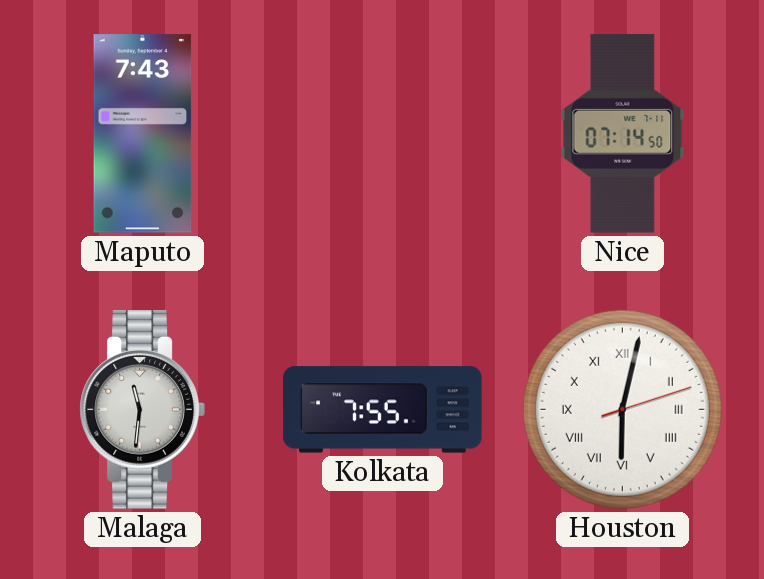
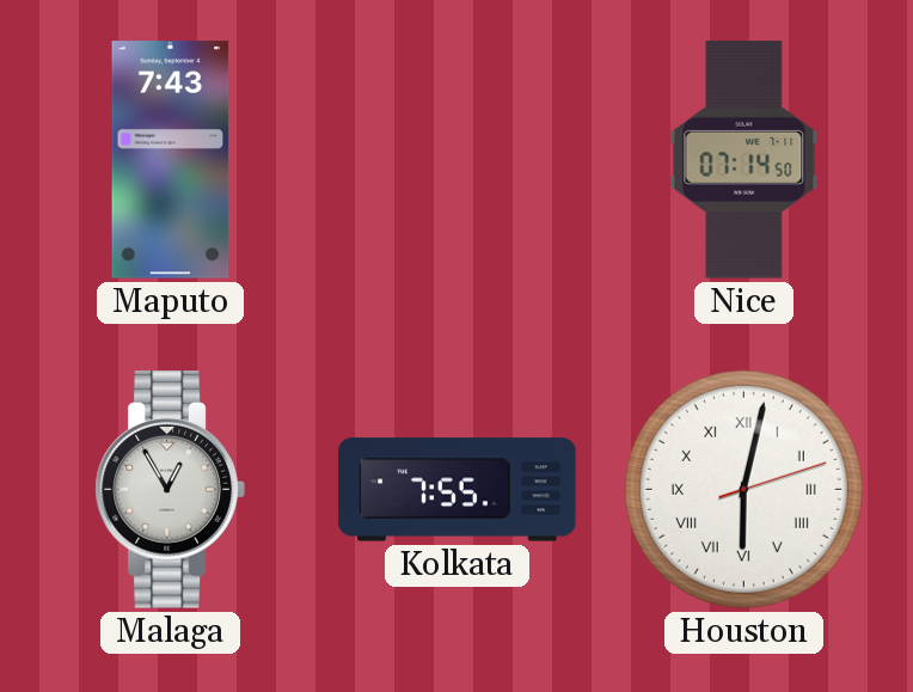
Malaga: 11:31 -> 12:55 (170, 490)
